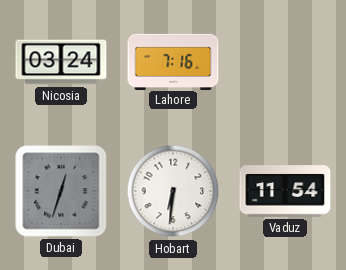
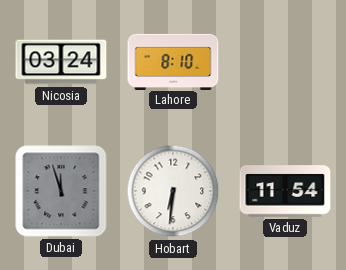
Lahore: 7:16 -> 8:10 (173, 61)
Dubai: 12:33 -> 11:57 (61, 191)
